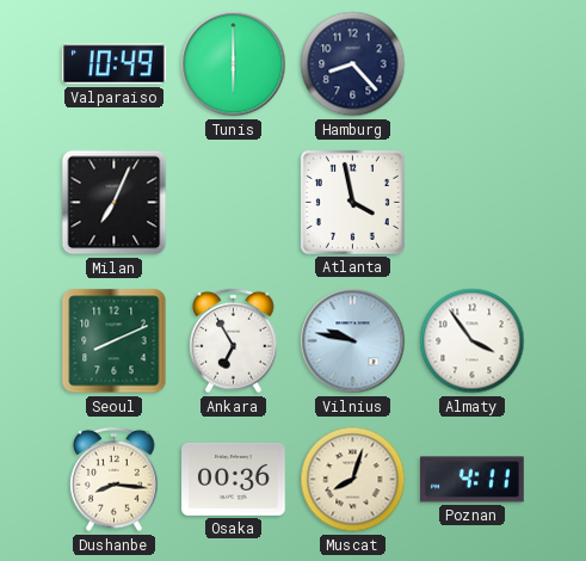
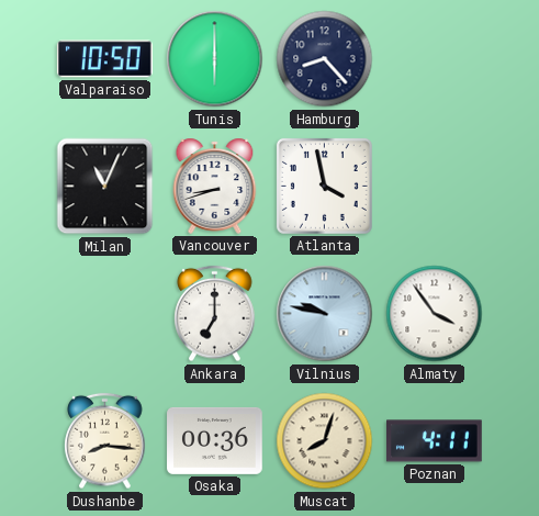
Valparaiso: 10:49 -> 10:50 (105, 59)
Milan: 7:04 -> 11:04 (105, 187)
Vancouver: none -> 8:42 (215, 186)
Seoul: 8:11 -> none (115, 341)
Ankara: 6:55 -> 7:00 (215, 314)
